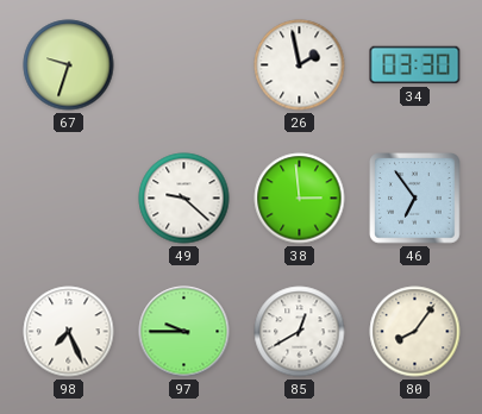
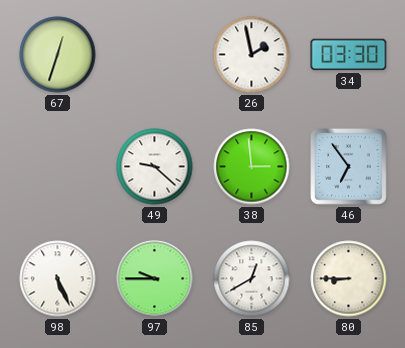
67: 9:33 -> 12:33 (58, 55)
98: 7:26 -> 5:26 (58, 279)
80: 8:06 -> 8:45 (349, 279)
